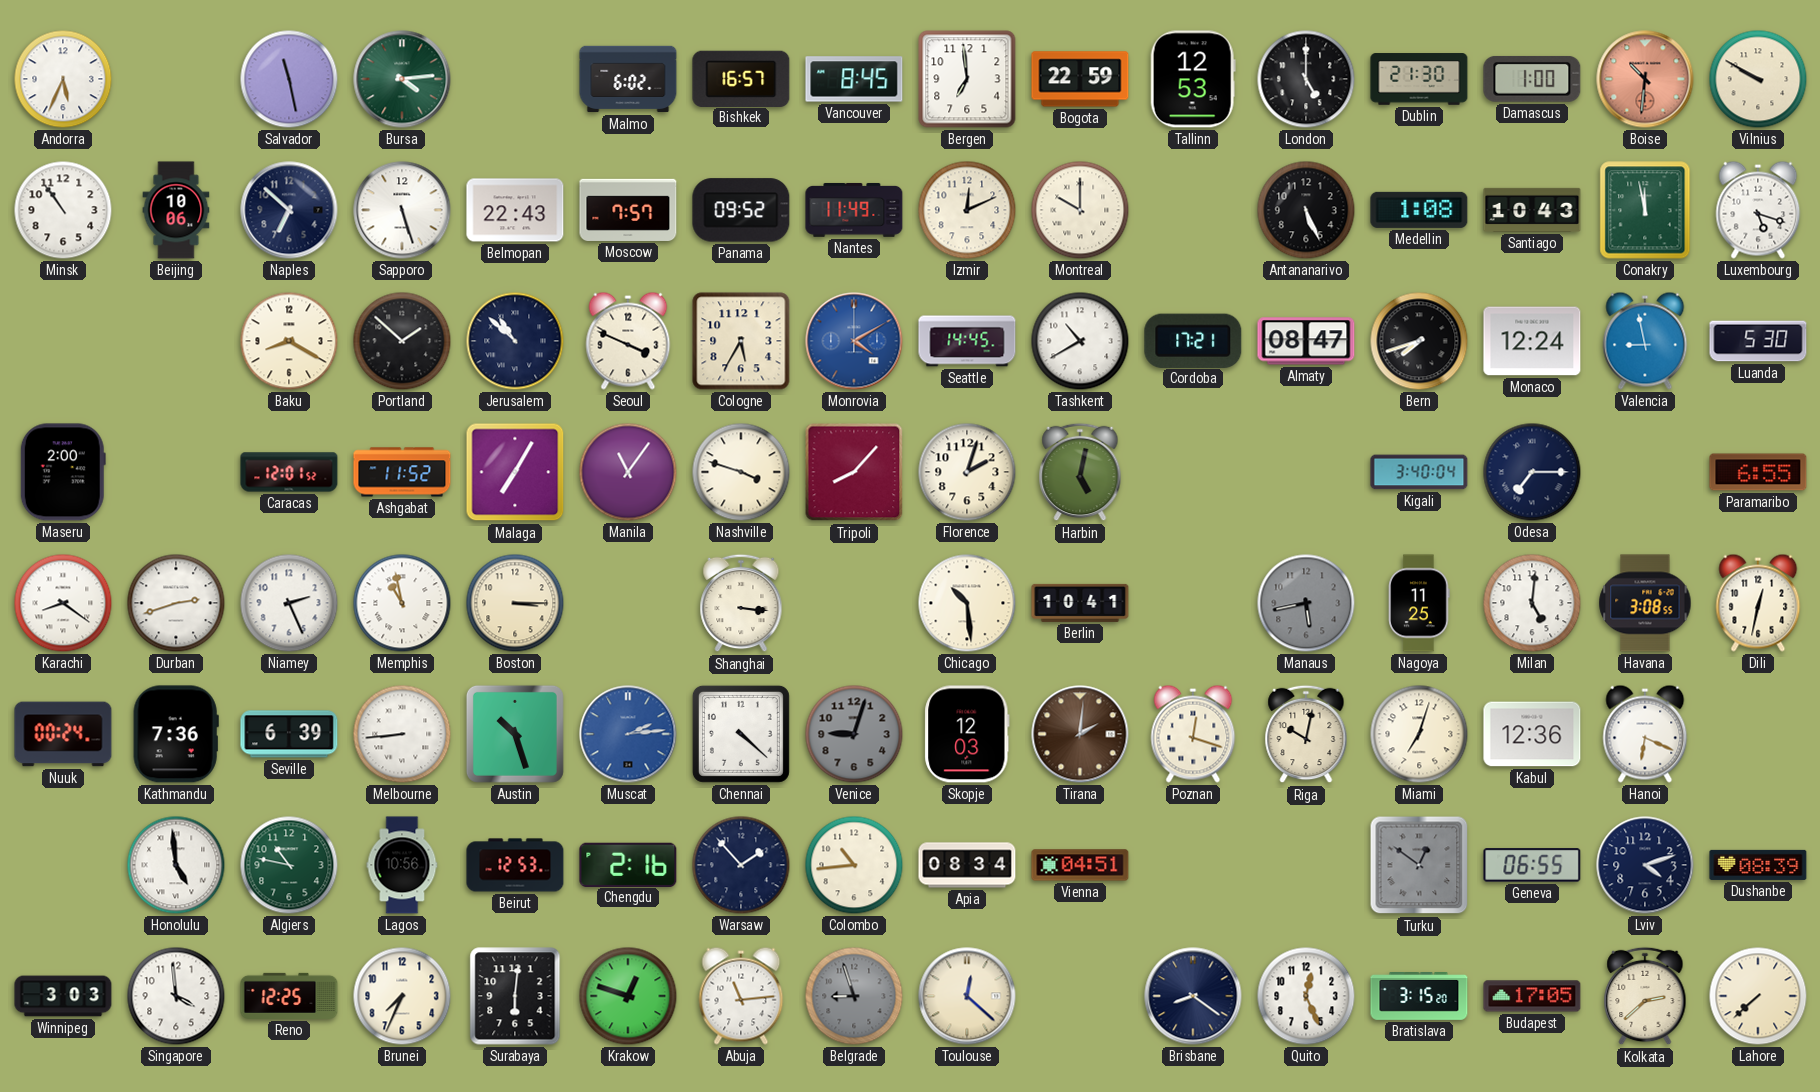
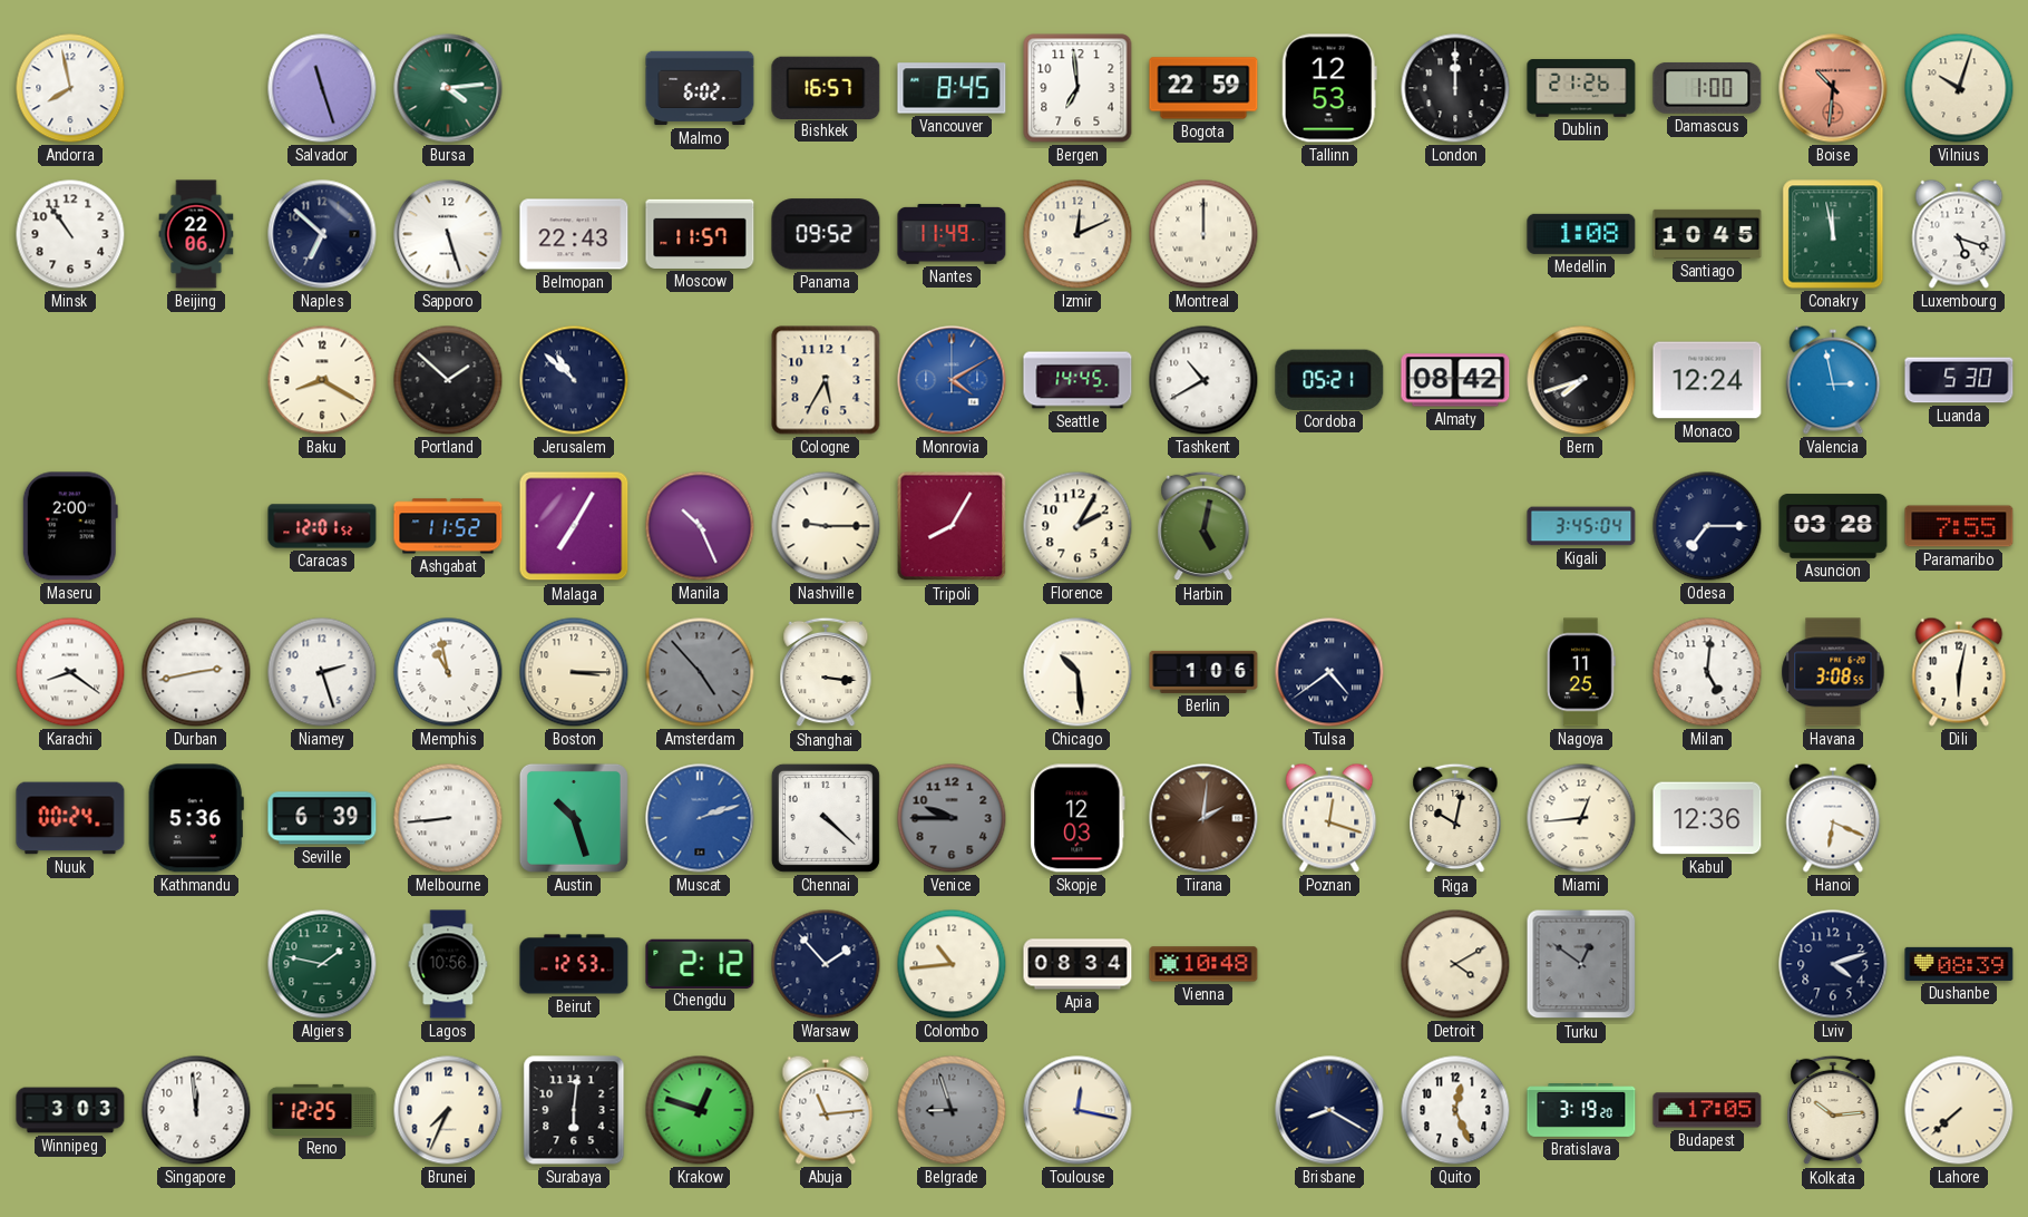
Andorra: 5:34 -> 7:58 (70, 88)
Salvador: 11:28 -> 11:27 (322, 88)
London: 5:00 -> 12:00 (1455, 88)
Dublin: 21:30 -> 21:26 (1581, 88)
Vilnius: 9:50 -> 10:03 (1959, 88)
Beijing: 10:06 -> 22:06 (196, 234)
Moscow: 7:57 -> 11:57 (700, 234)
Montreal: 10:00 -> 12:00 (1203, 234)
Antananarivo: 5:26 -> none (1306, 210)
Santiago: 10:43 -> 10:45 (1707, 234)
Seoul: 3:49 -> none (628, 341)
Cordoba: 17:21 -> 05:21 (1329, 379)
Almaty: 08:47 -> 08:42 (1455, 380)
Valencia: 8:58 -> 2:58 (1833, 380)
Manila: 11:06 -> 10:26 (700, 526)
Nashville: 3:48 -> 9:15 (826, 526)
Tripoli: 8:07 -> 8:05 (952, 526)
Florence: 2:03 -> 2:05 (1078, 526)
Kigali: 3:40 -> 3:45 (1581, 526)
Asuncion: none -> 03:28 (1833, 526)
Paramaribo: 6:55 -> 7:55 (1959, 526)
Durban: 2:42 -> 2:43 (196, 672)
Niamey: 2:26 -> 2:27 (322, 672)
Amsterdam: none -> 4:53 (700, 672)
Berlin: 10:41 -> 1:06 (1203, 672)
Tulsa: none -> 4:39 (1329, 672)
Manaus: 5:43 -> none (1306, 603)
Dili: 12:32 -> 6:02 (1959, 672)
Kathmandu: 7:36 -> 5:36 (196, 818)
Muscat: 2:14 -> 2:12 (700, 818)
Venice: 9:03 -> 9:45 (952, 818)
Miami: 7:03 -> 12:44 (1581, 818)
Honolulu: 4:59 -> none (176, 865)
Algiers: 10:47 -> 1:47 (322, 964)
Chengdu: 2:16 -> 2:12 (700, 963)
Vienna: 04:51 -> 10:48 (1203, 964)
Detroit: none -> 4:10 (1455, 964)
Geneva: 06:55 -> none (1532, 865)
Singapore: 3:59 -> 11:59 (196, 1110)
Toulouse: 12:22 -> 12:17 (1078, 1110)
Brisbane: 8:21 -> 8:20 (1329, 1110)
Bratislava: 3:15 -> 3:19 (1581, 1111)
Kolkata: 2:38 -> 10:14 (1833, 1110)
